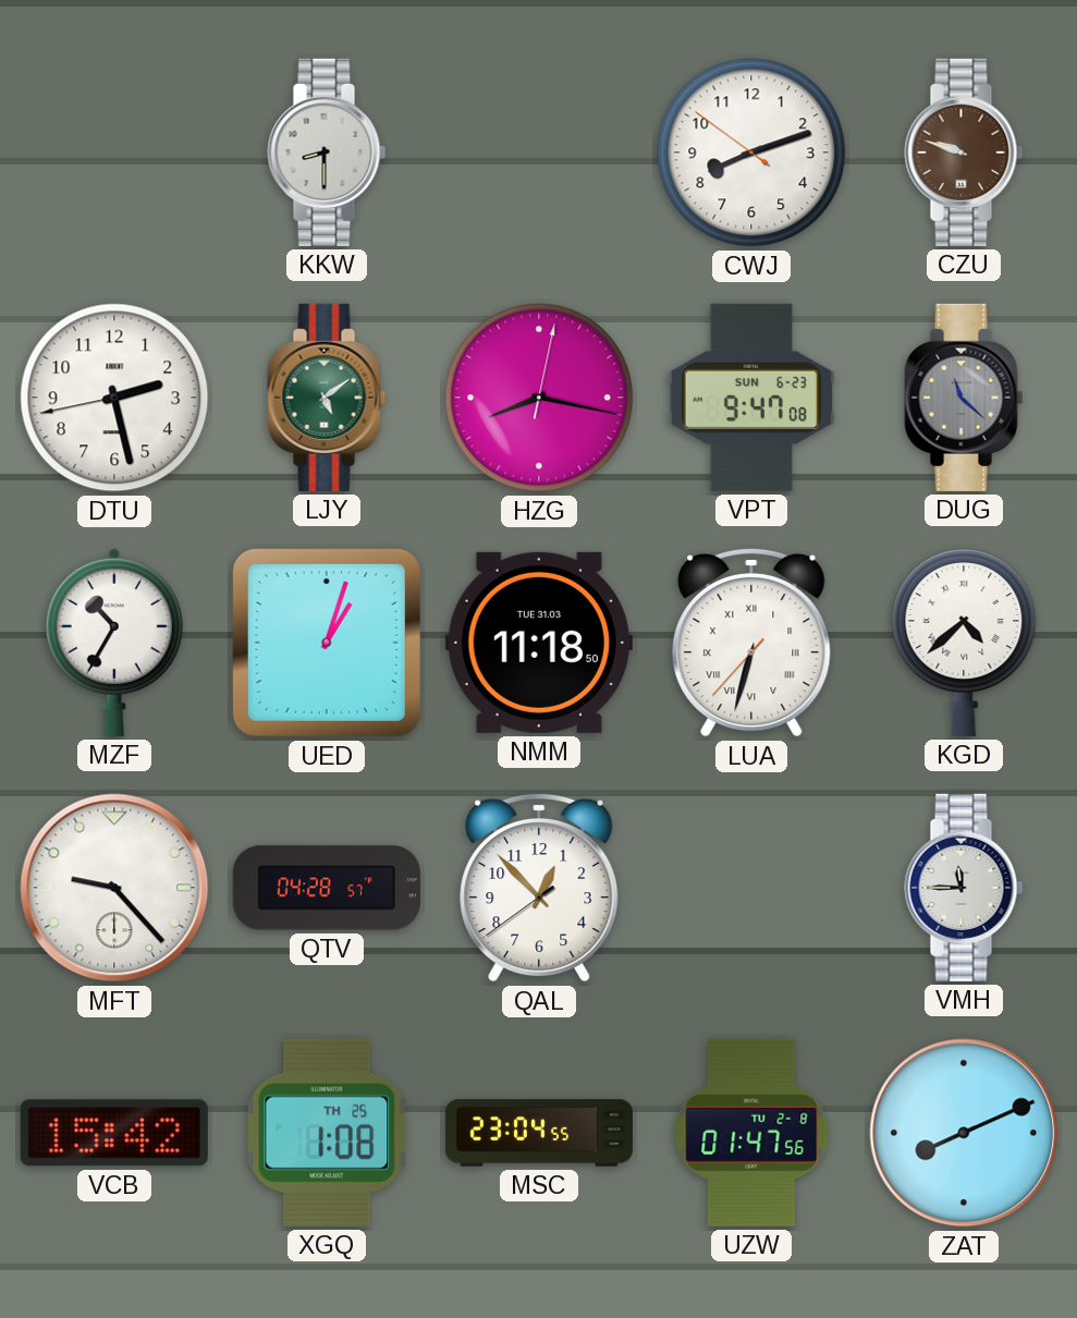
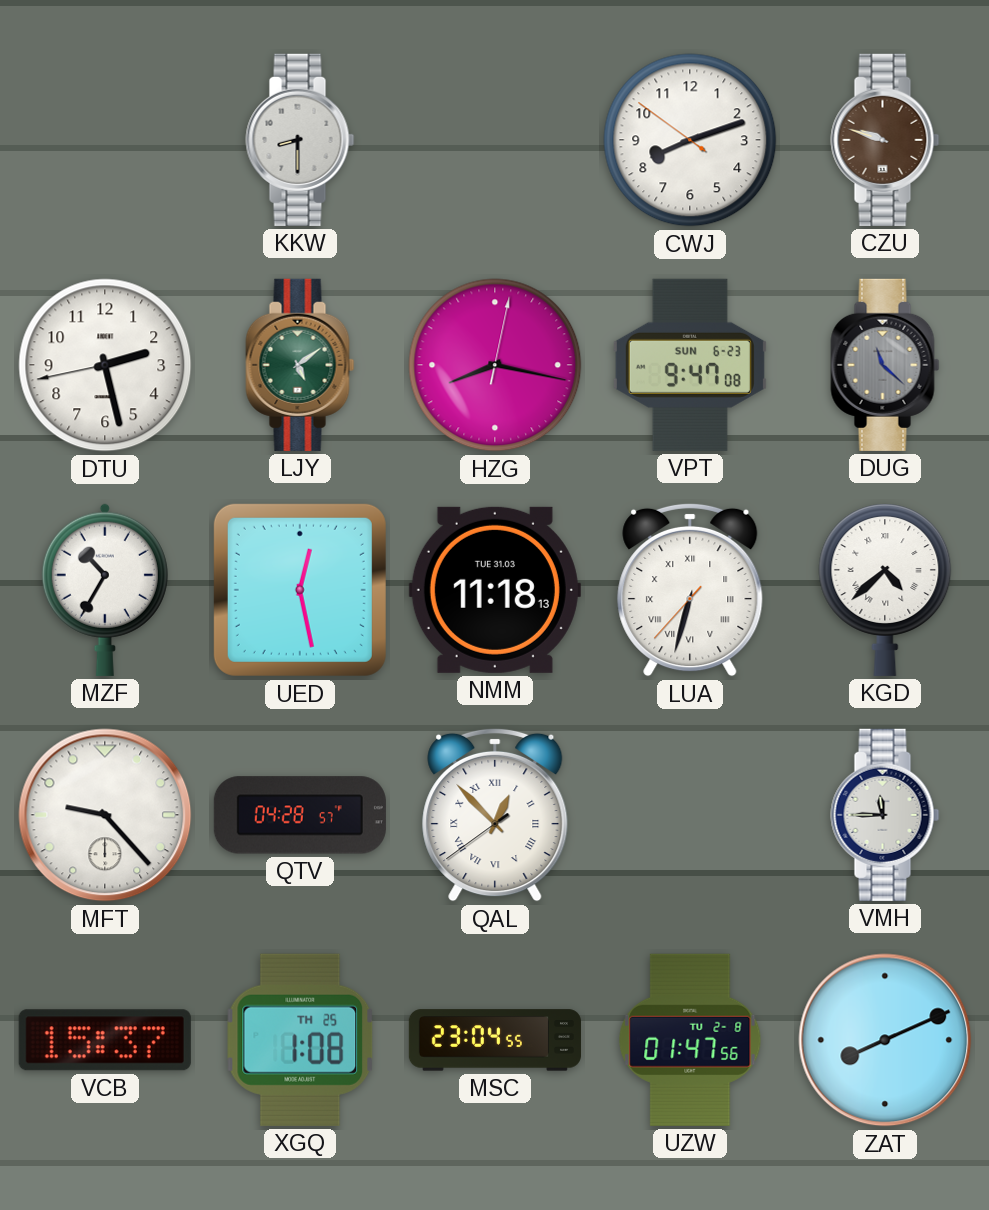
UED: 1:03 -> 12:28 (300, 590)
NMM: 11:18:50 -> 11:18:13 (495, 590)
QAL numerals: Arabic -> Roman (495, 815)
VCB: 15:42 -> 15:37 (105, 1040)
